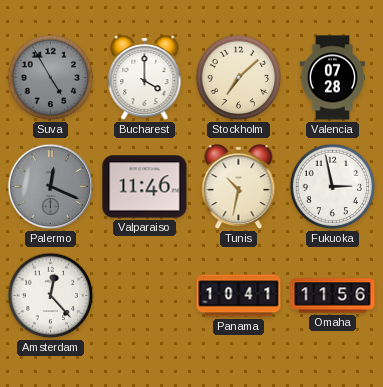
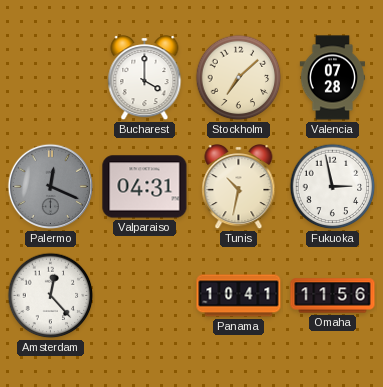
Suva: 4:55 -> none (51, 78)
Valparaiso: 11:46 -> 04:31 (145, 187)
